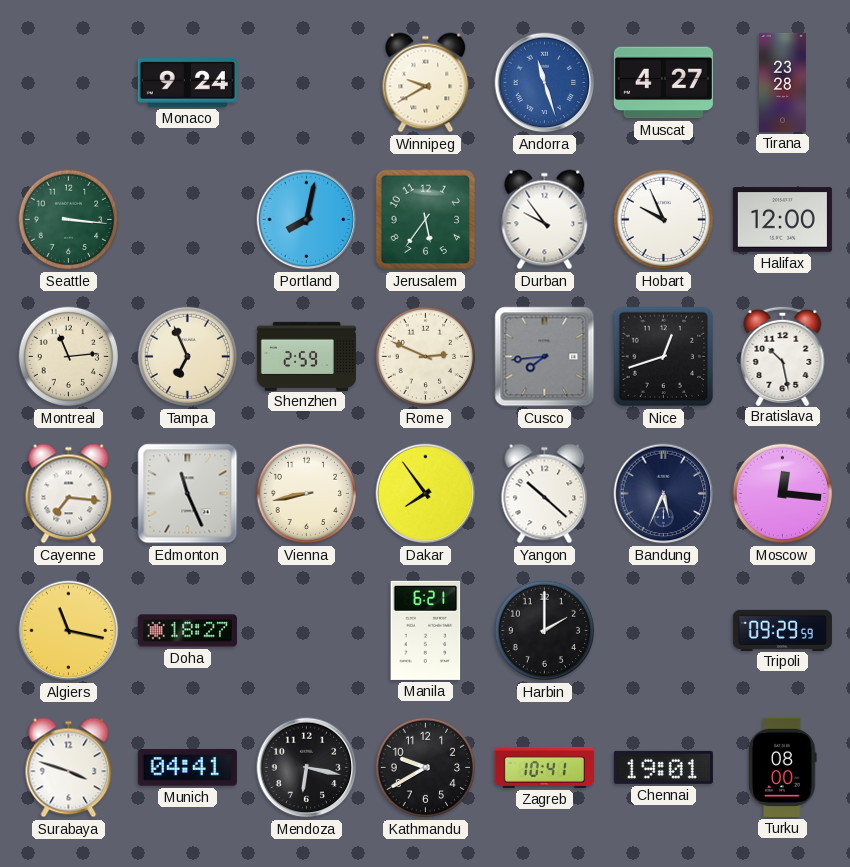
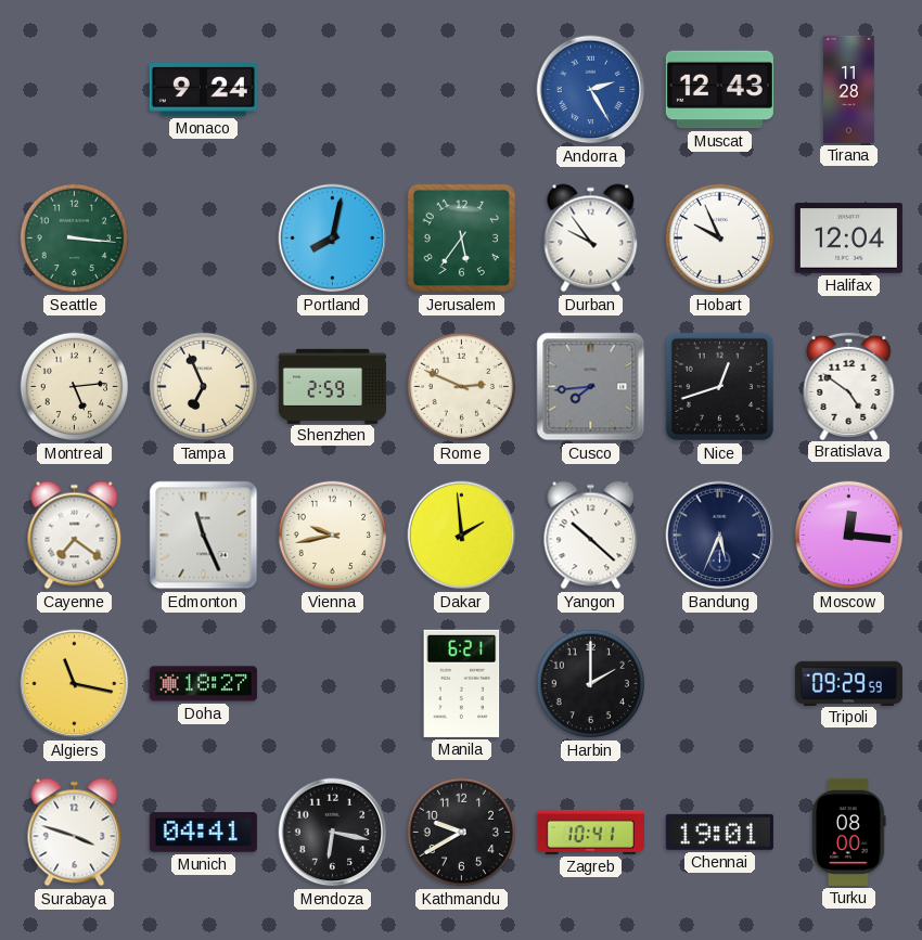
Winnipeg: 9:40 -> none (426, 83)
Andorra: 11:27 -> 2:25 (591, 90)
Muscat: 4:27 -> 12:43 (719, 90)
Tirana: 23:28 -> 11:28 (849, 89)
Halifax: 12:00 -> 12:04 (848, 239)
Montreal: 11:14 -> 5:14 (75, 387)
Bratislava: 10:28 -> 4:51 (849, 385)
Cayenne: 7:16 -> 7:21 (75, 536)
Vienna: 8:43 -> 9:43 (333, 536)
Dakar: 7:54 -> 1:59 (462, 536)
